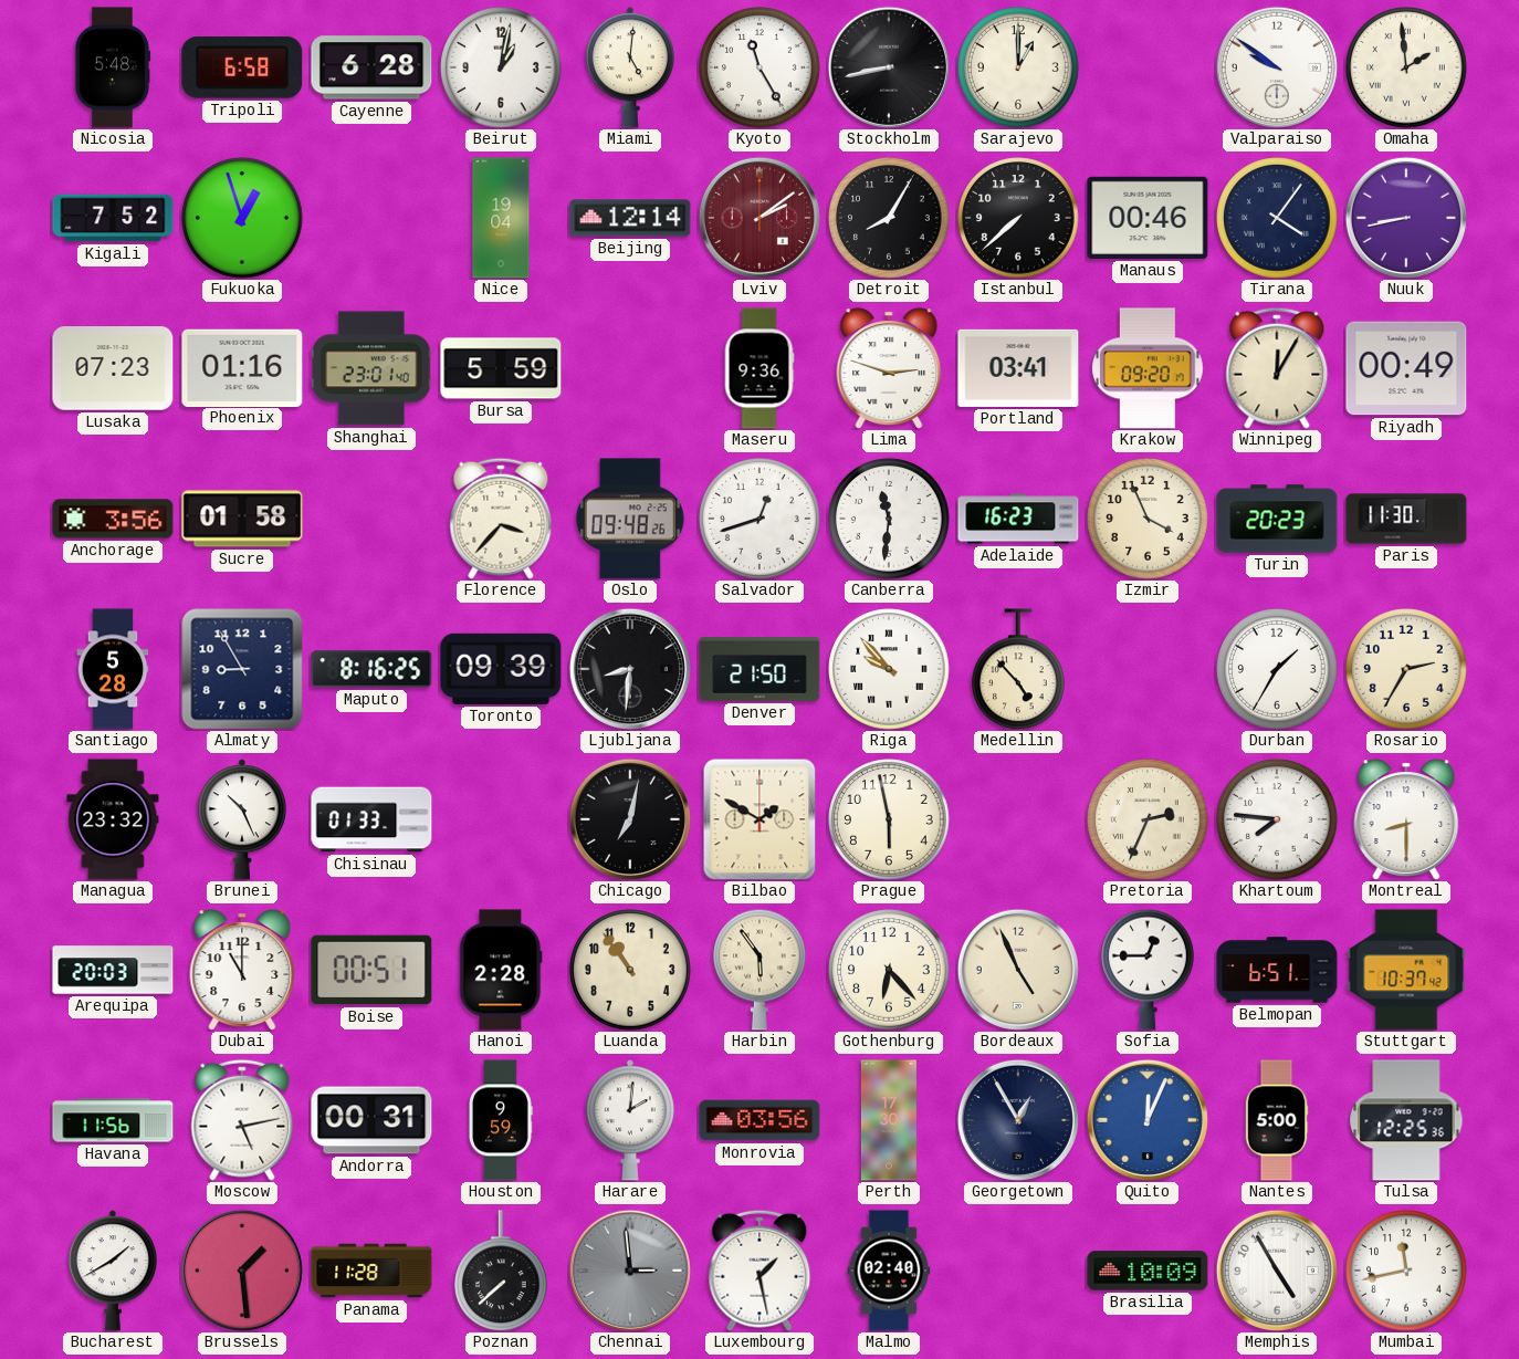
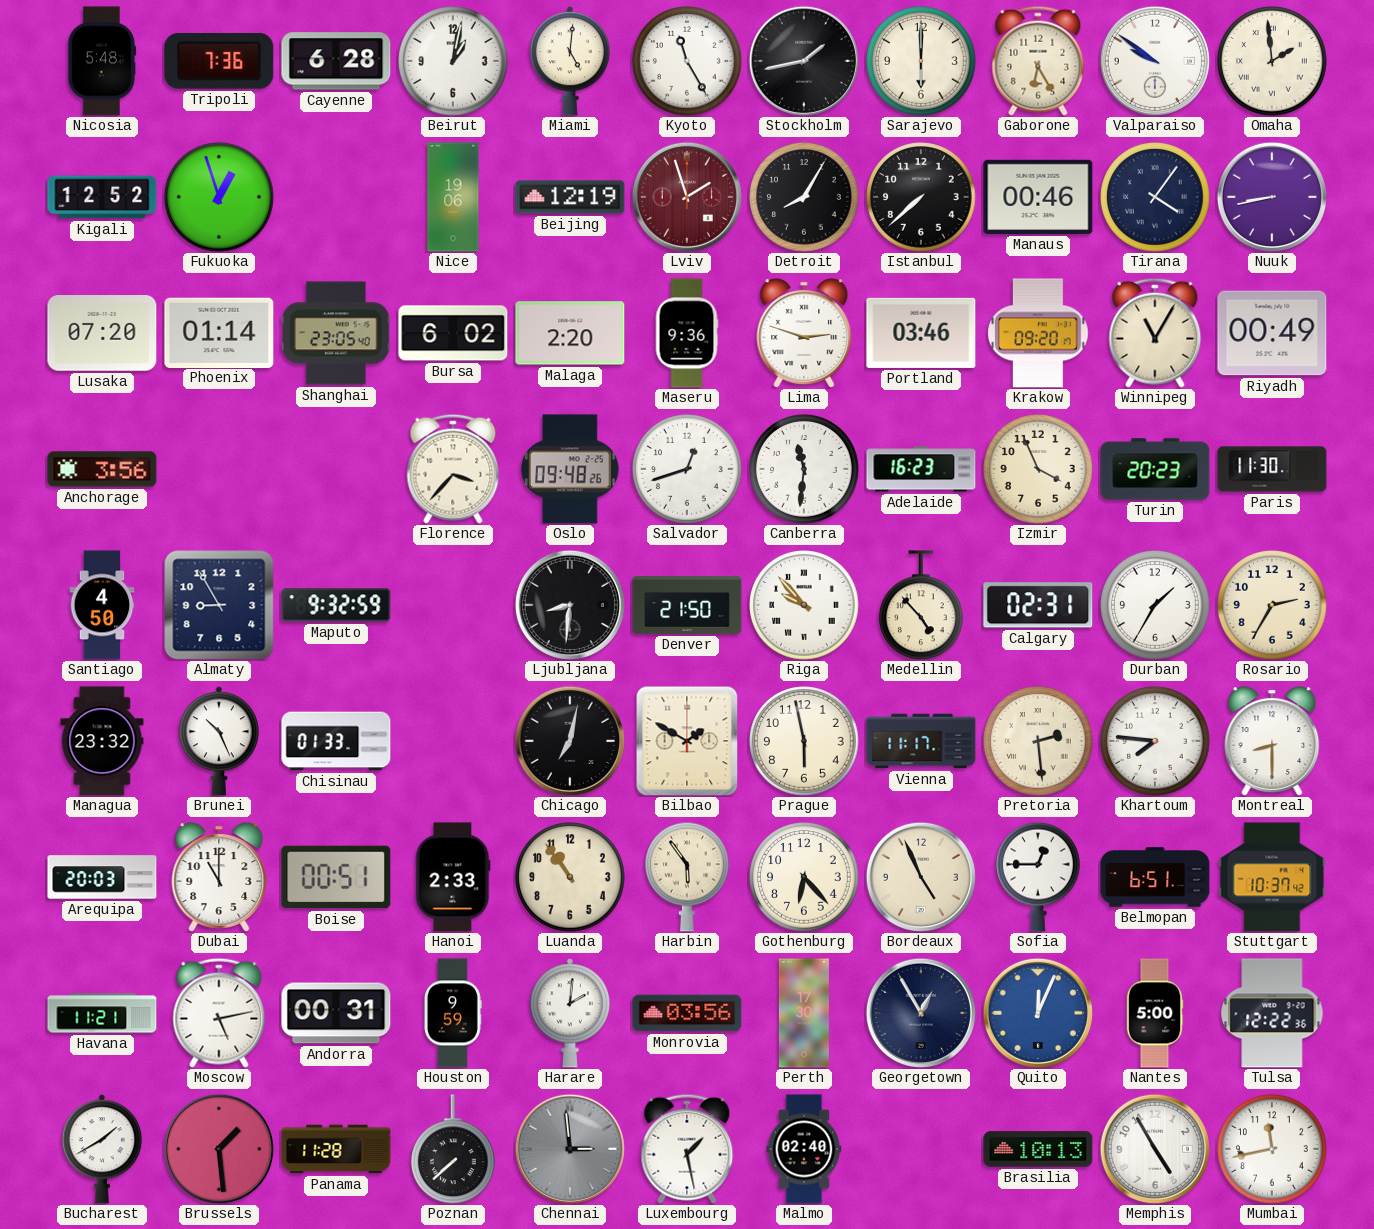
Tripoli: 6:58 -> 7:36 (219, 61)
Stockholm: 8:43 -> 1:43 (804, 61)
Sarajevo: 1:00 -> 6:00 (921, 61)
Gaborone: none -> 6:25 (1038, 61)
Kigali: 7:52 -> 12:52 (102, 197)
Nice: 19:04 -> 19:06 (453, 197)
Beijing: 12:14 -> 12:19 (570, 197)
Lviv: 2:09 -> 1:57 (687, 197)
Lusaka: 07:23 -> 07:20 (102, 333)
Phoenix: 01:16 -> 01:14 (219, 332)
Shanghai: 23:01 -> 23:05 (336, 333)
Bursa: 5:59 -> 6:02 (453, 333)
Malaga: none -> 2:20 (570, 333)
Portland: 03:41 -> 03:46 (921, 333)
Winnipeg: 12:05 -> 11:05 (1155, 333)
Sucre: 01:58 -> none (242, 519)
Santiago: 5:28 -> 4:50 (102, 605)
Maputo: 8:16 -> 9:32 (336, 605)
Toronto: 09:39 -> none (501, 669)
Calgary: none -> 02:31 (1038, 605)
Vienna: none -> 11:17 (921, 741)
Pretoria: 2:34 -> 2:29 (1038, 741)
Hanoi: 2:28 -> 2:33 (453, 877)
Havana: 11:56 -> 11:21 (102, 1013)
Tulsa: 12:25 -> 12:22 (1272, 1013)
Brasilia: 10:09 -> 10:13 (1038, 1149)
